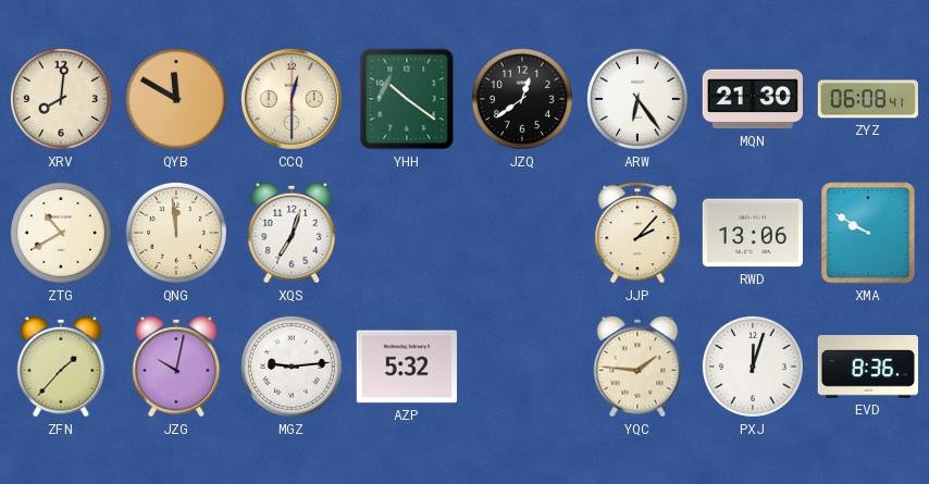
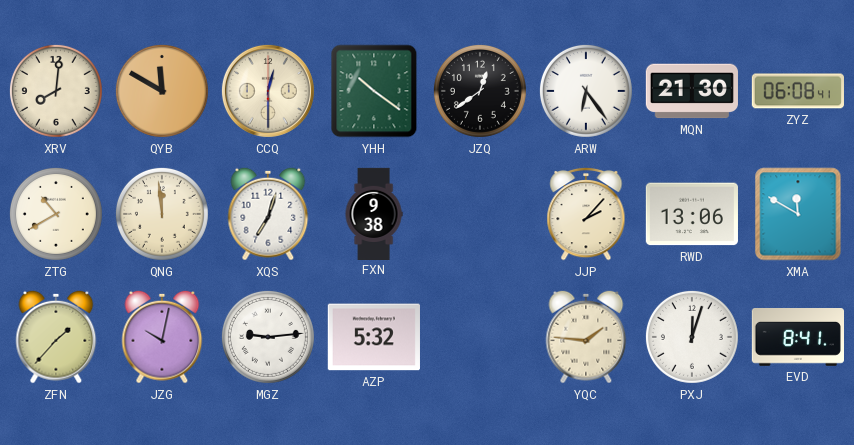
FXN: none -> 9:38 (374, 213)
XMA: 9:50 -> 11:50 (798, 214)
EVD: 8:36 -> 8:41 (797, 338)
